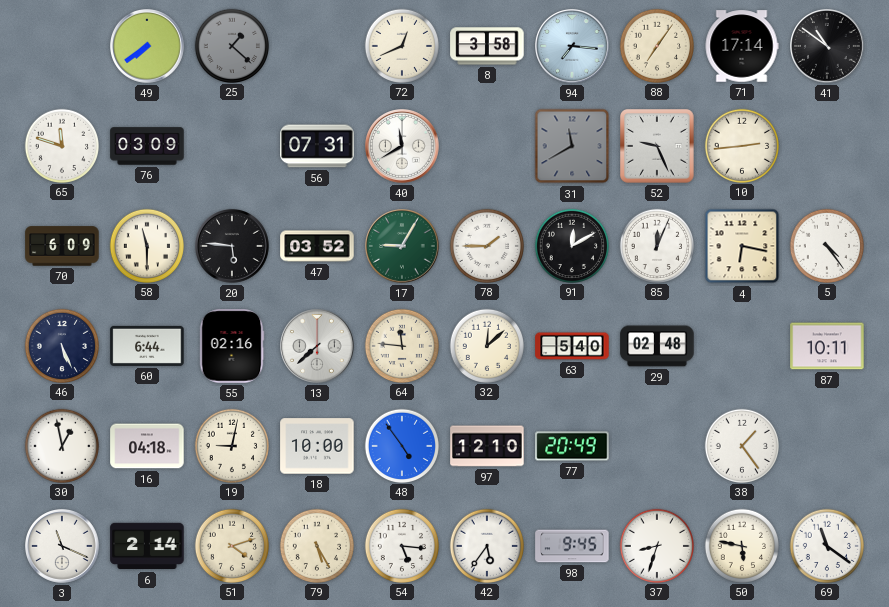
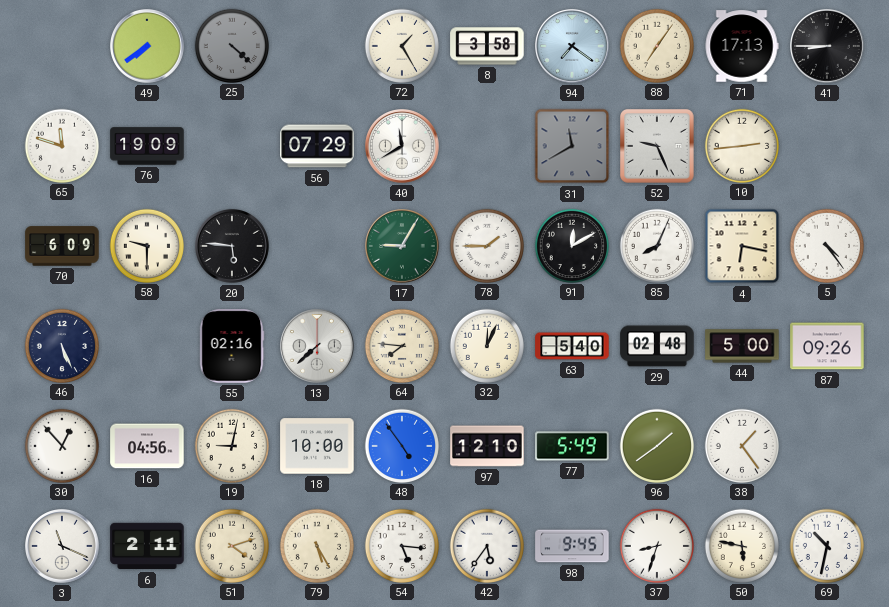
25: 1:22 -> 4:22 (231, 45)
72: 12:41 -> 1:25 (401, 45)
94: 7:16 -> 7:21 (573, 47)
71: 17:14 -> 17:13 (742, 46)
41: 10:51 -> 8:45 (828, 47)
76: 03:09 -> 19:09 (147, 146)
56: 07:31 -> 07:29 (317, 146)
58: 11:30 -> 9:30 (146, 245)
47: 03:52 -> none (317, 246)
85: 12:04 -> 8:04 (656, 245)
60: 6:44 -> none (147, 346)
64: 11:46 -> 7:46 (401, 345)
32: 12:08 -> 12:04 (486, 345)
44: none -> 5:00 (742, 346)
87: 10:11 -> 09:26 (827, 346)
30: 12:58 -> 12:53 (61, 445)
16: 04:18 -> 04:56 (147, 446)
77: 20:49 -> 5:49 (572, 446)
96: none -> 1:39 (656, 445)
6: 2:14 -> 2:11 (147, 546)
69: 11:21 -> 10:32 (826, 545)
